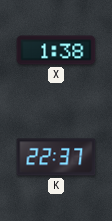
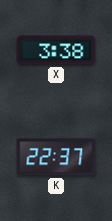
X: 1:38 -> 3:38 (56, 50)
